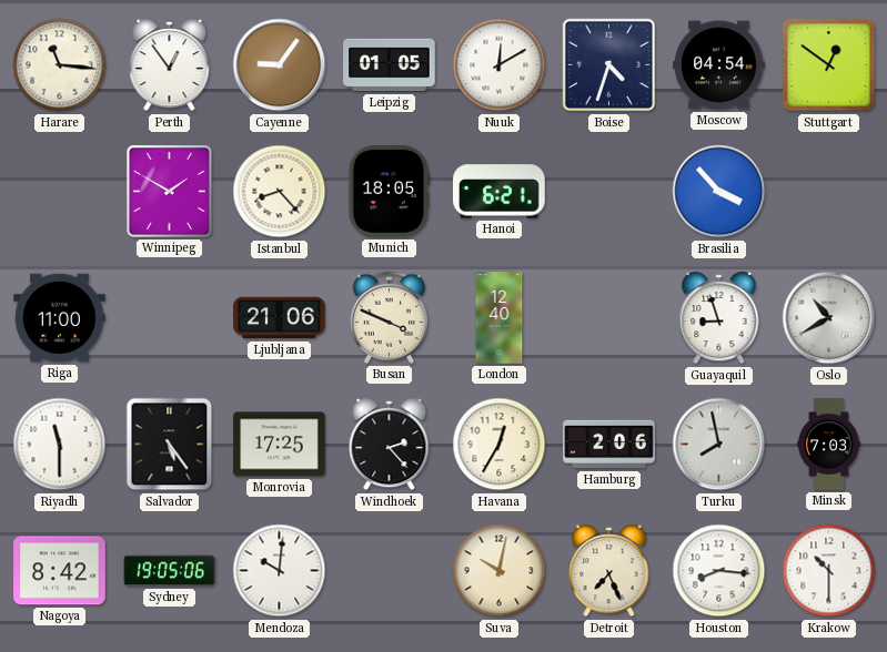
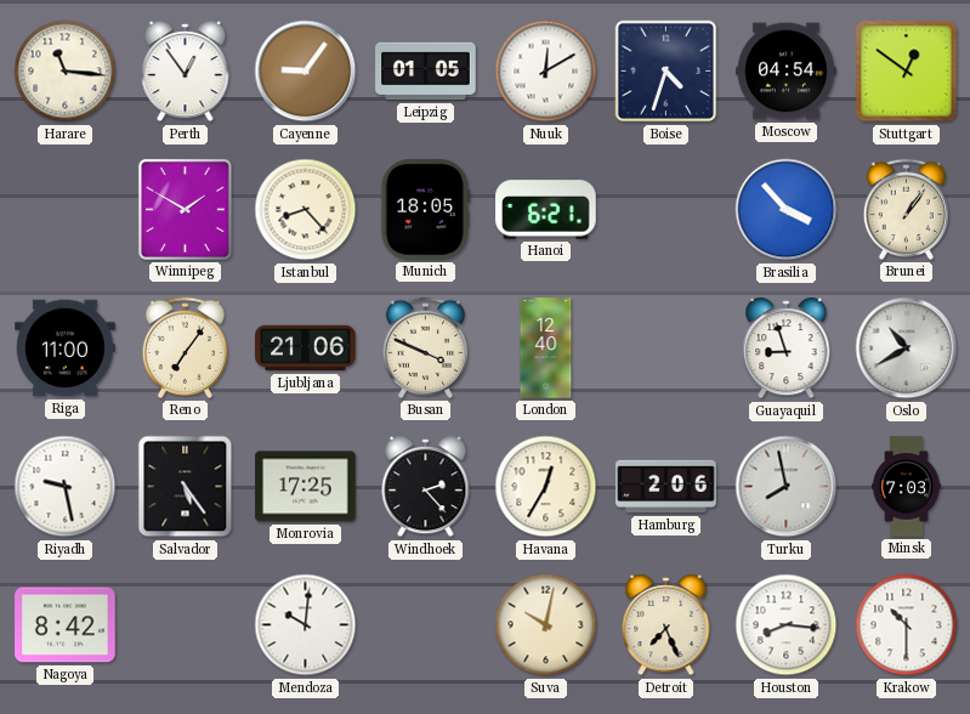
Brunei: none -> 1:06 (906, 209)
Reno: none -> 7:06 (185, 347)
Riyadh: 11:30 -> 9:28 (66, 487)
Sydney: 19:05 -> none (170, 571)
